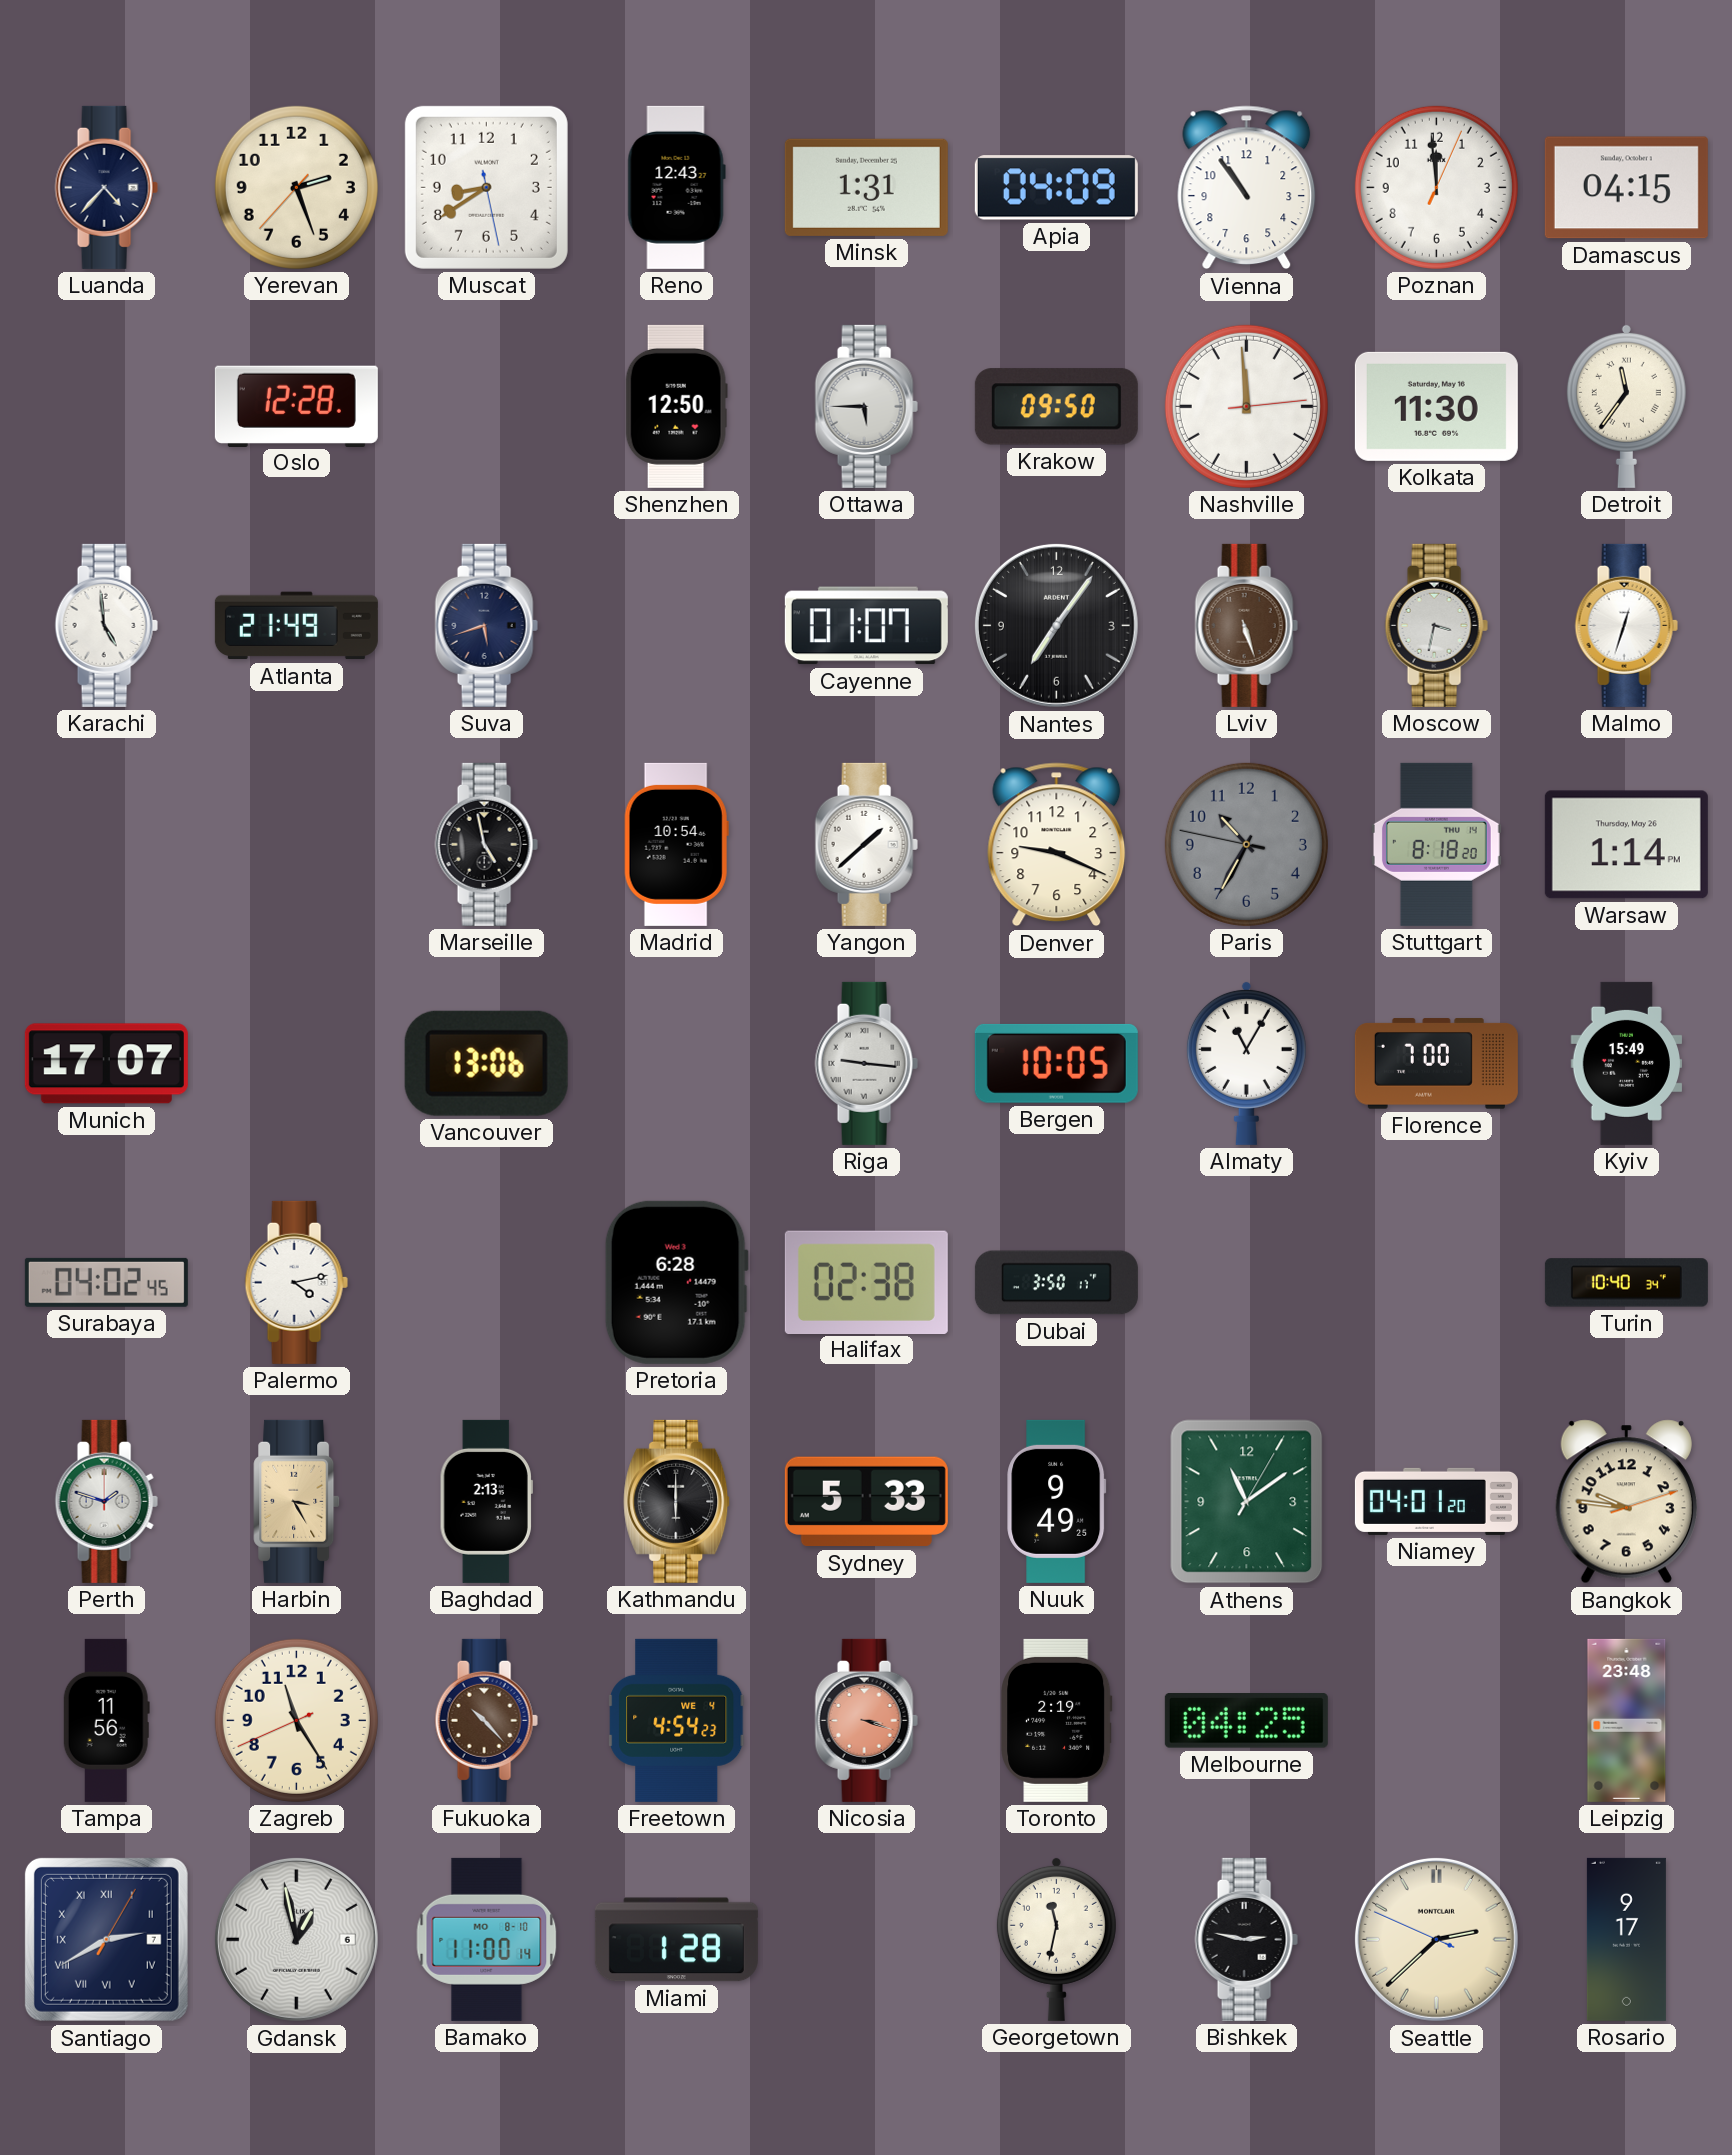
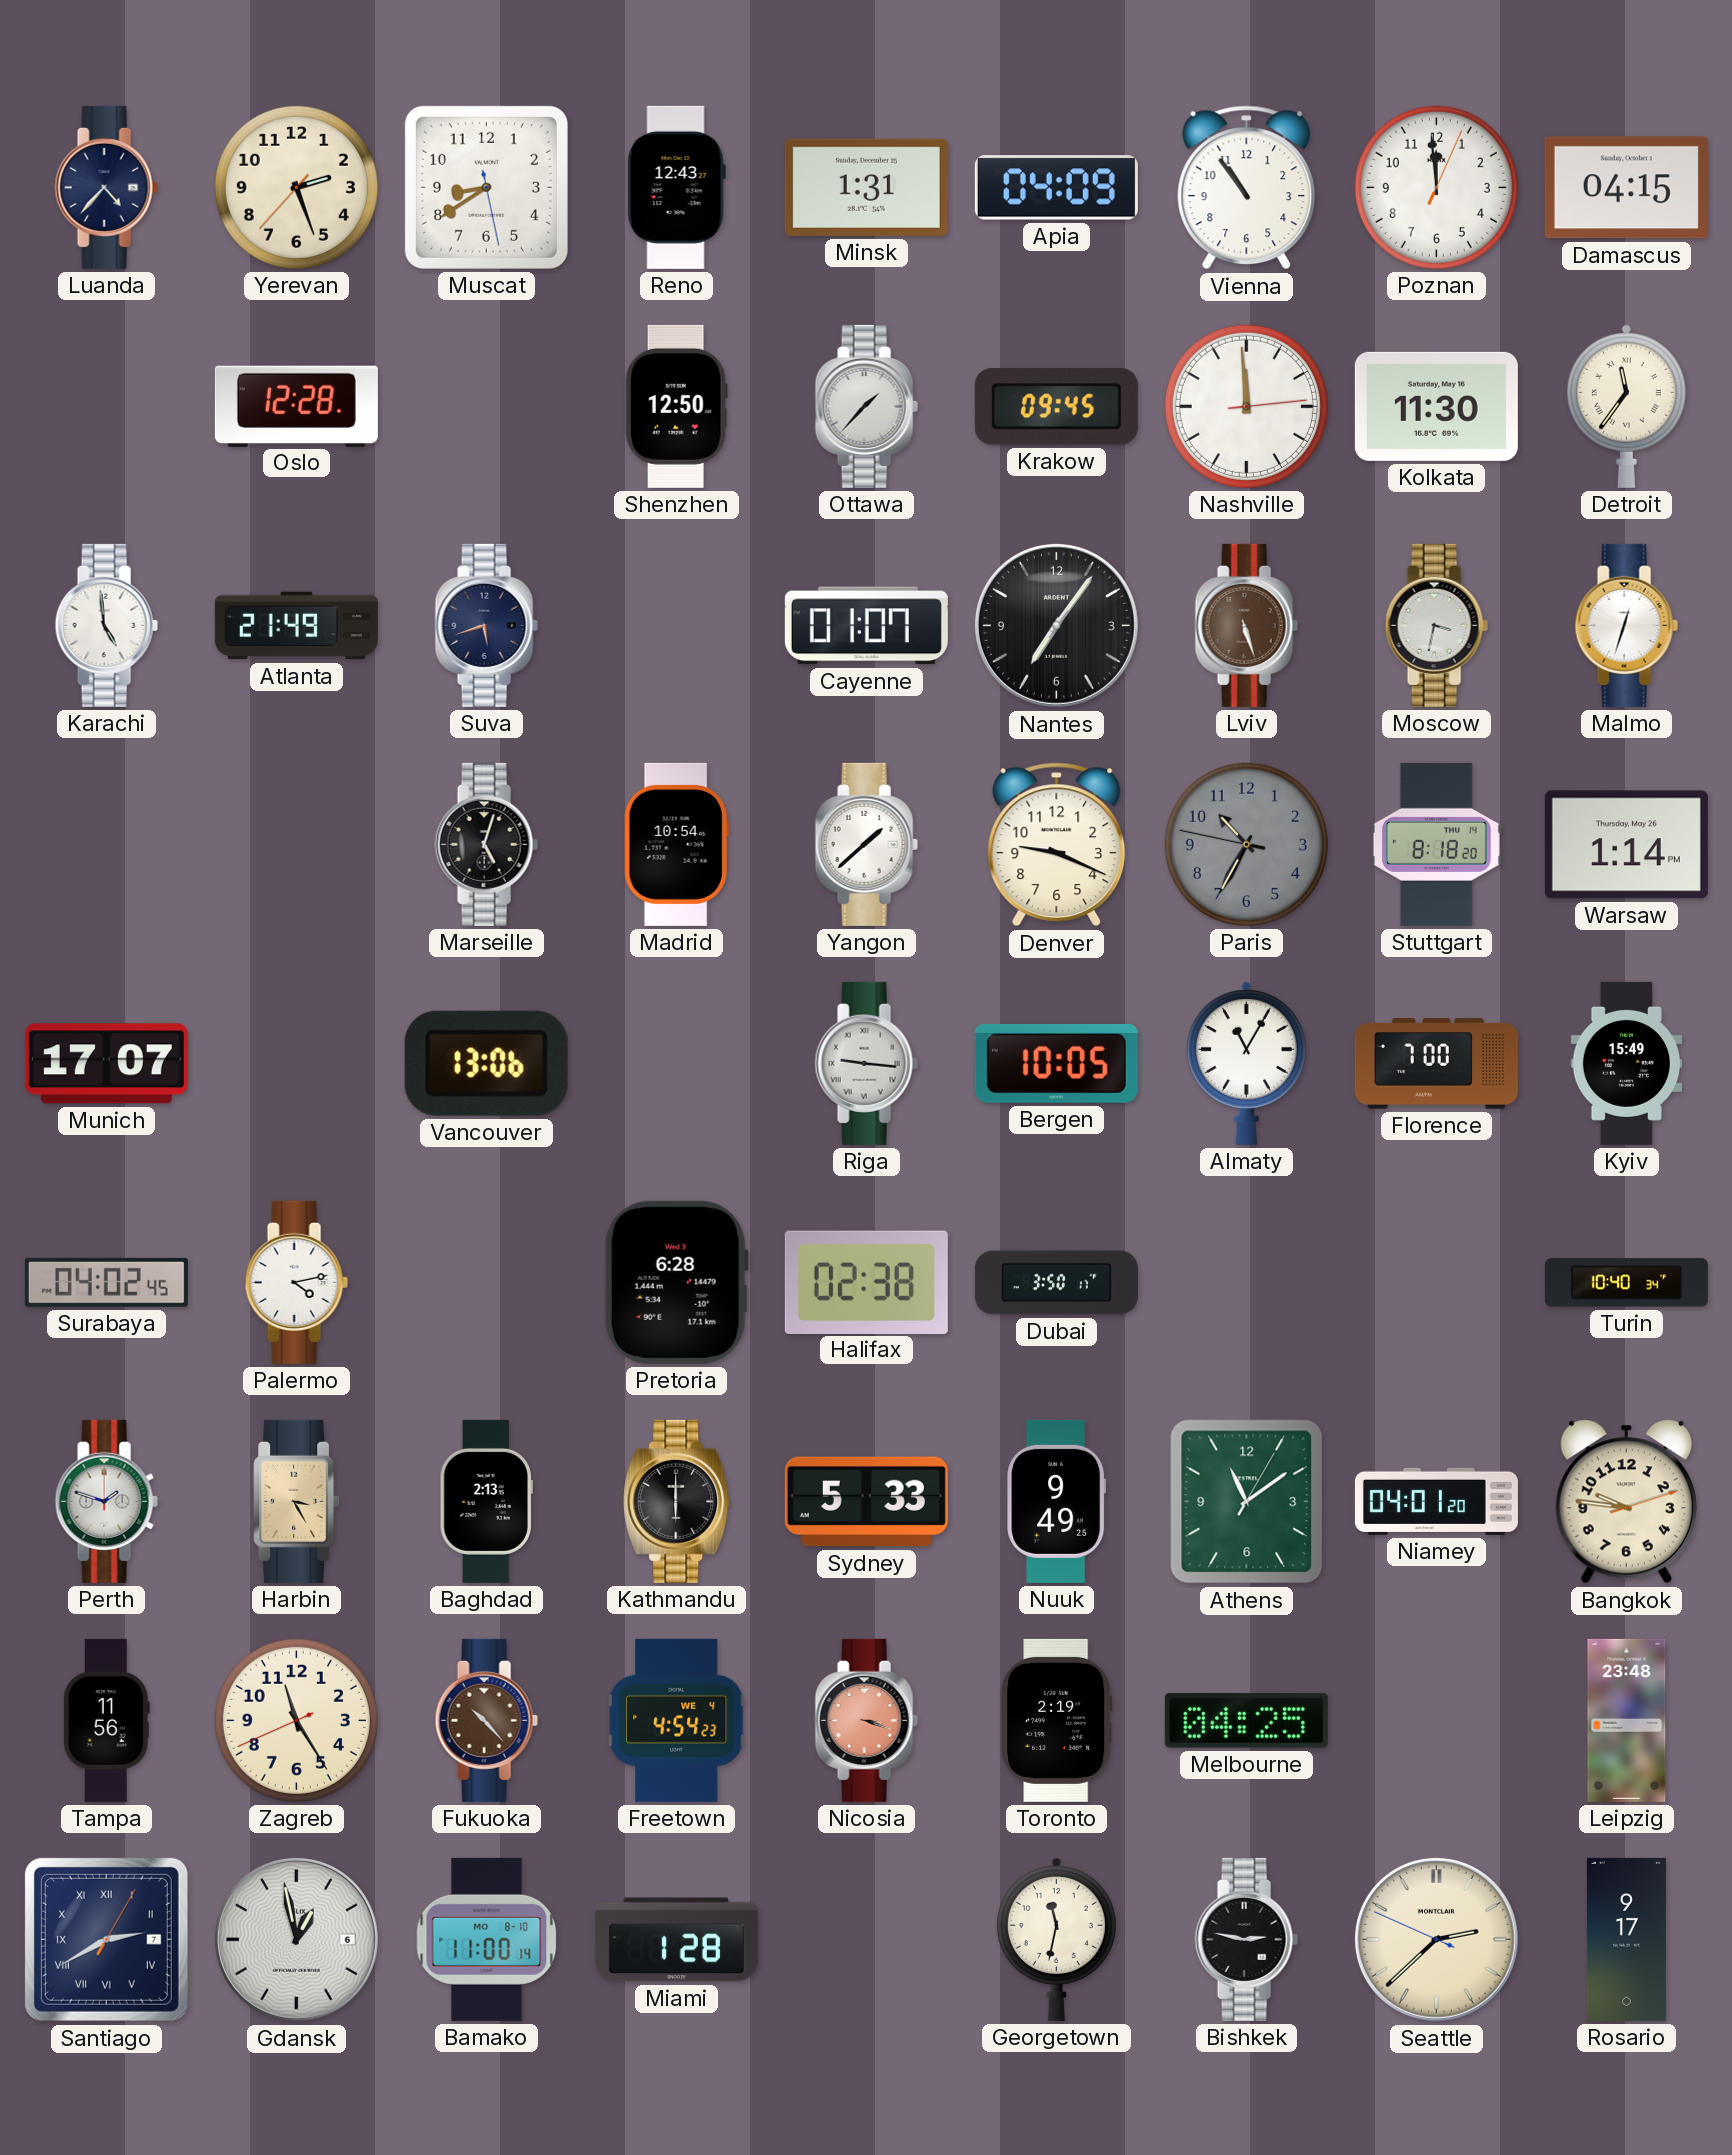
Ottawa: 5:45 -> 1:37 (866, 406)
Krakow: 09:50 -> 09:45 (1056, 407)
Marseille: 4:58 -> 5:03 (486, 844)
